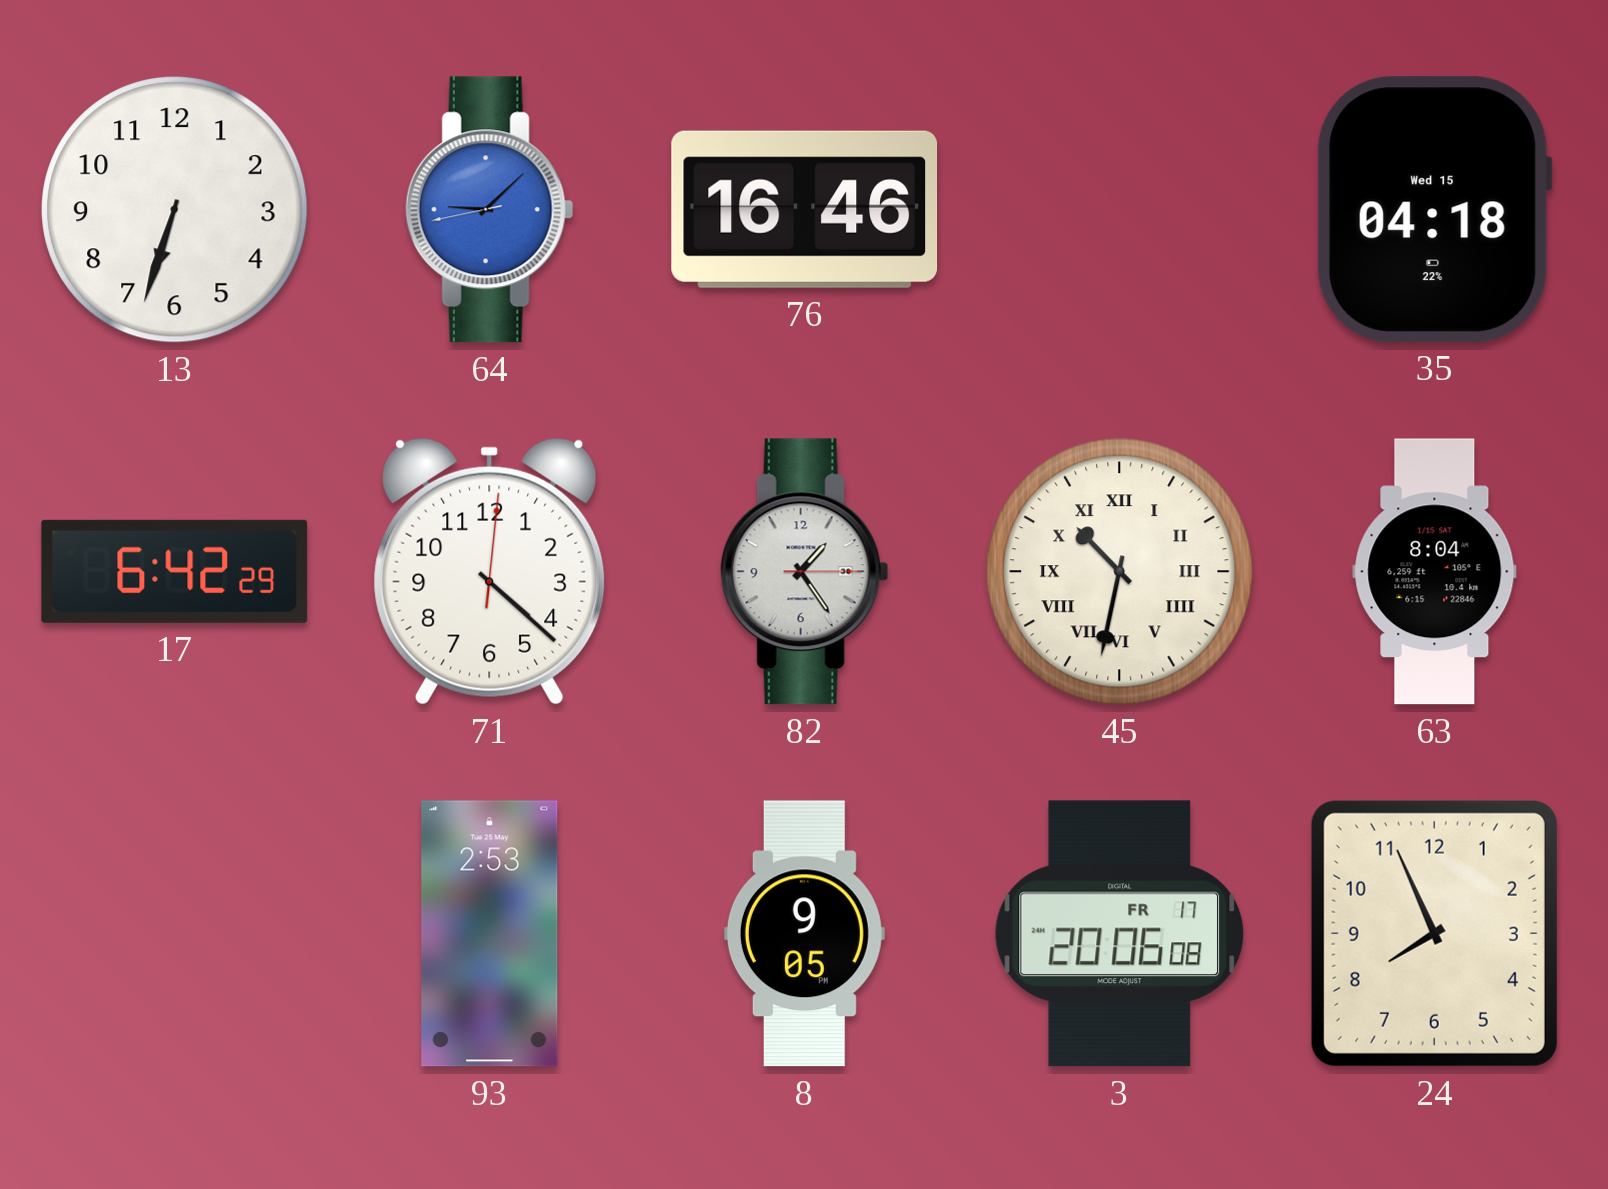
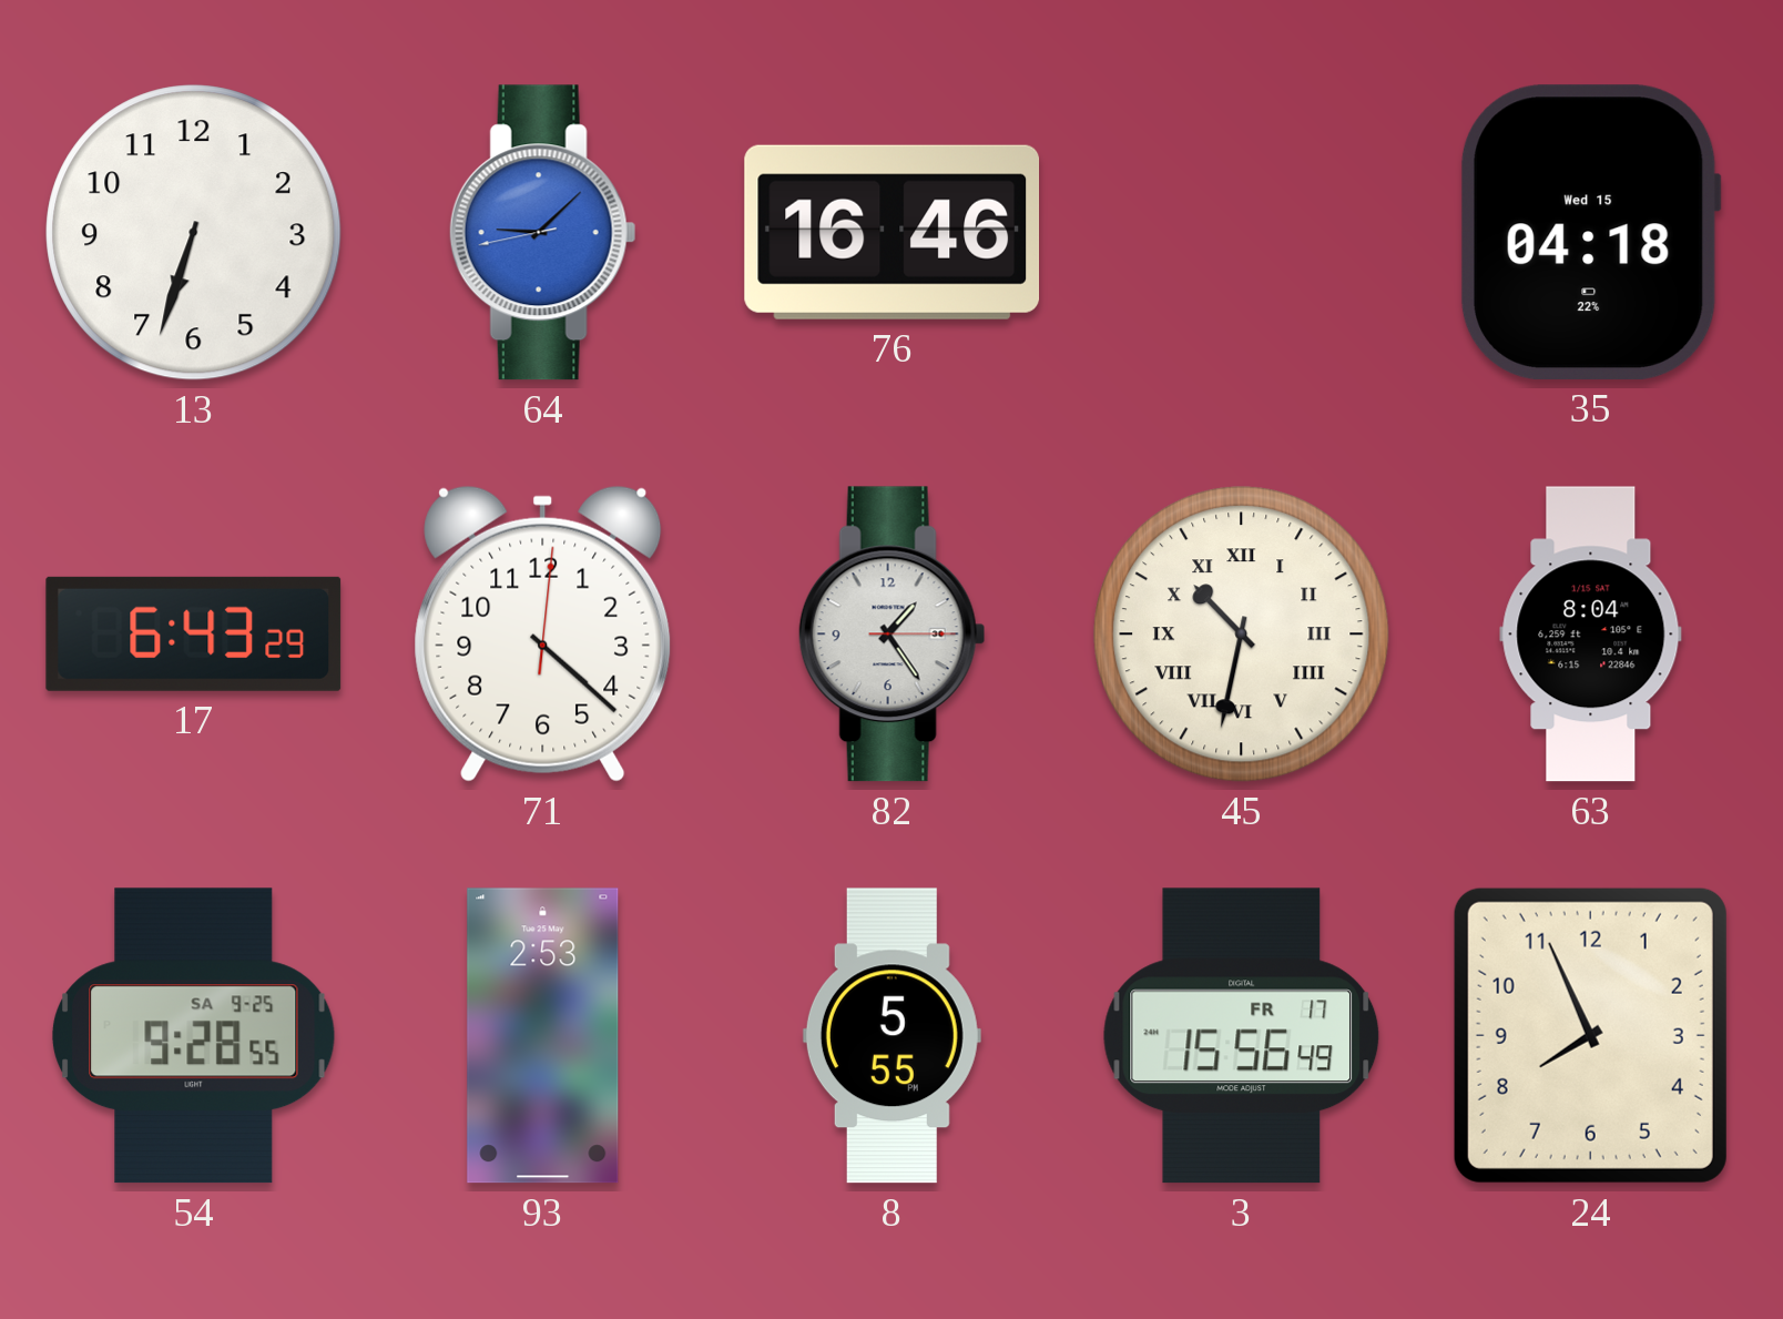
17: 6:42 -> 6:43 (194, 633)
54: none -> 9:28 (194, 1036)
8: 9:05 -> 5:55 (891, 1036)
3: 20:06 -> 15:56 (1242, 1036)
